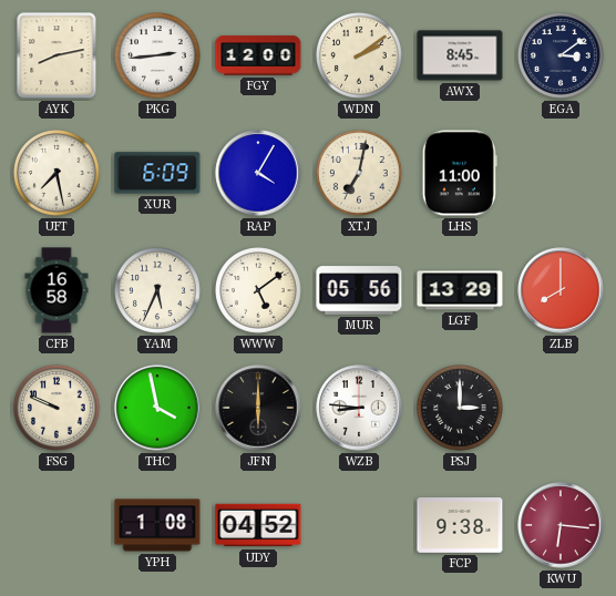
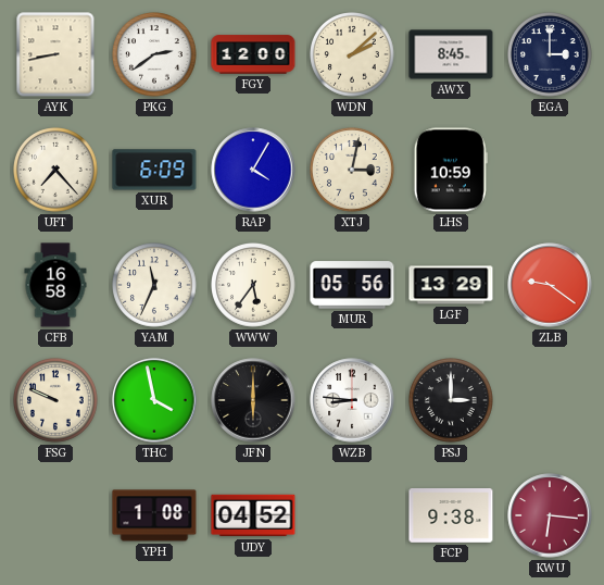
AYK: 8:13 -> 8:43 (55, 54)
PKG: 2:44 -> 2:39 (155, 55)
WDN: 2:09 -> 2:08 (353, 55)
EGA: 3:09 -> 3:00 (551, 55)
UFT: 7:28 -> 7:23 (56, 171)
XTJ: 7:02 -> 3:02 (353, 171)
LHS: 11:00 -> 10:59 (451, 170)
YAM: 5:34 -> 11:34 (155, 286)
WWW: 5:09 -> 5:36 (254, 286)
ZLB: 8:00 -> 9:21 (550, 285)
